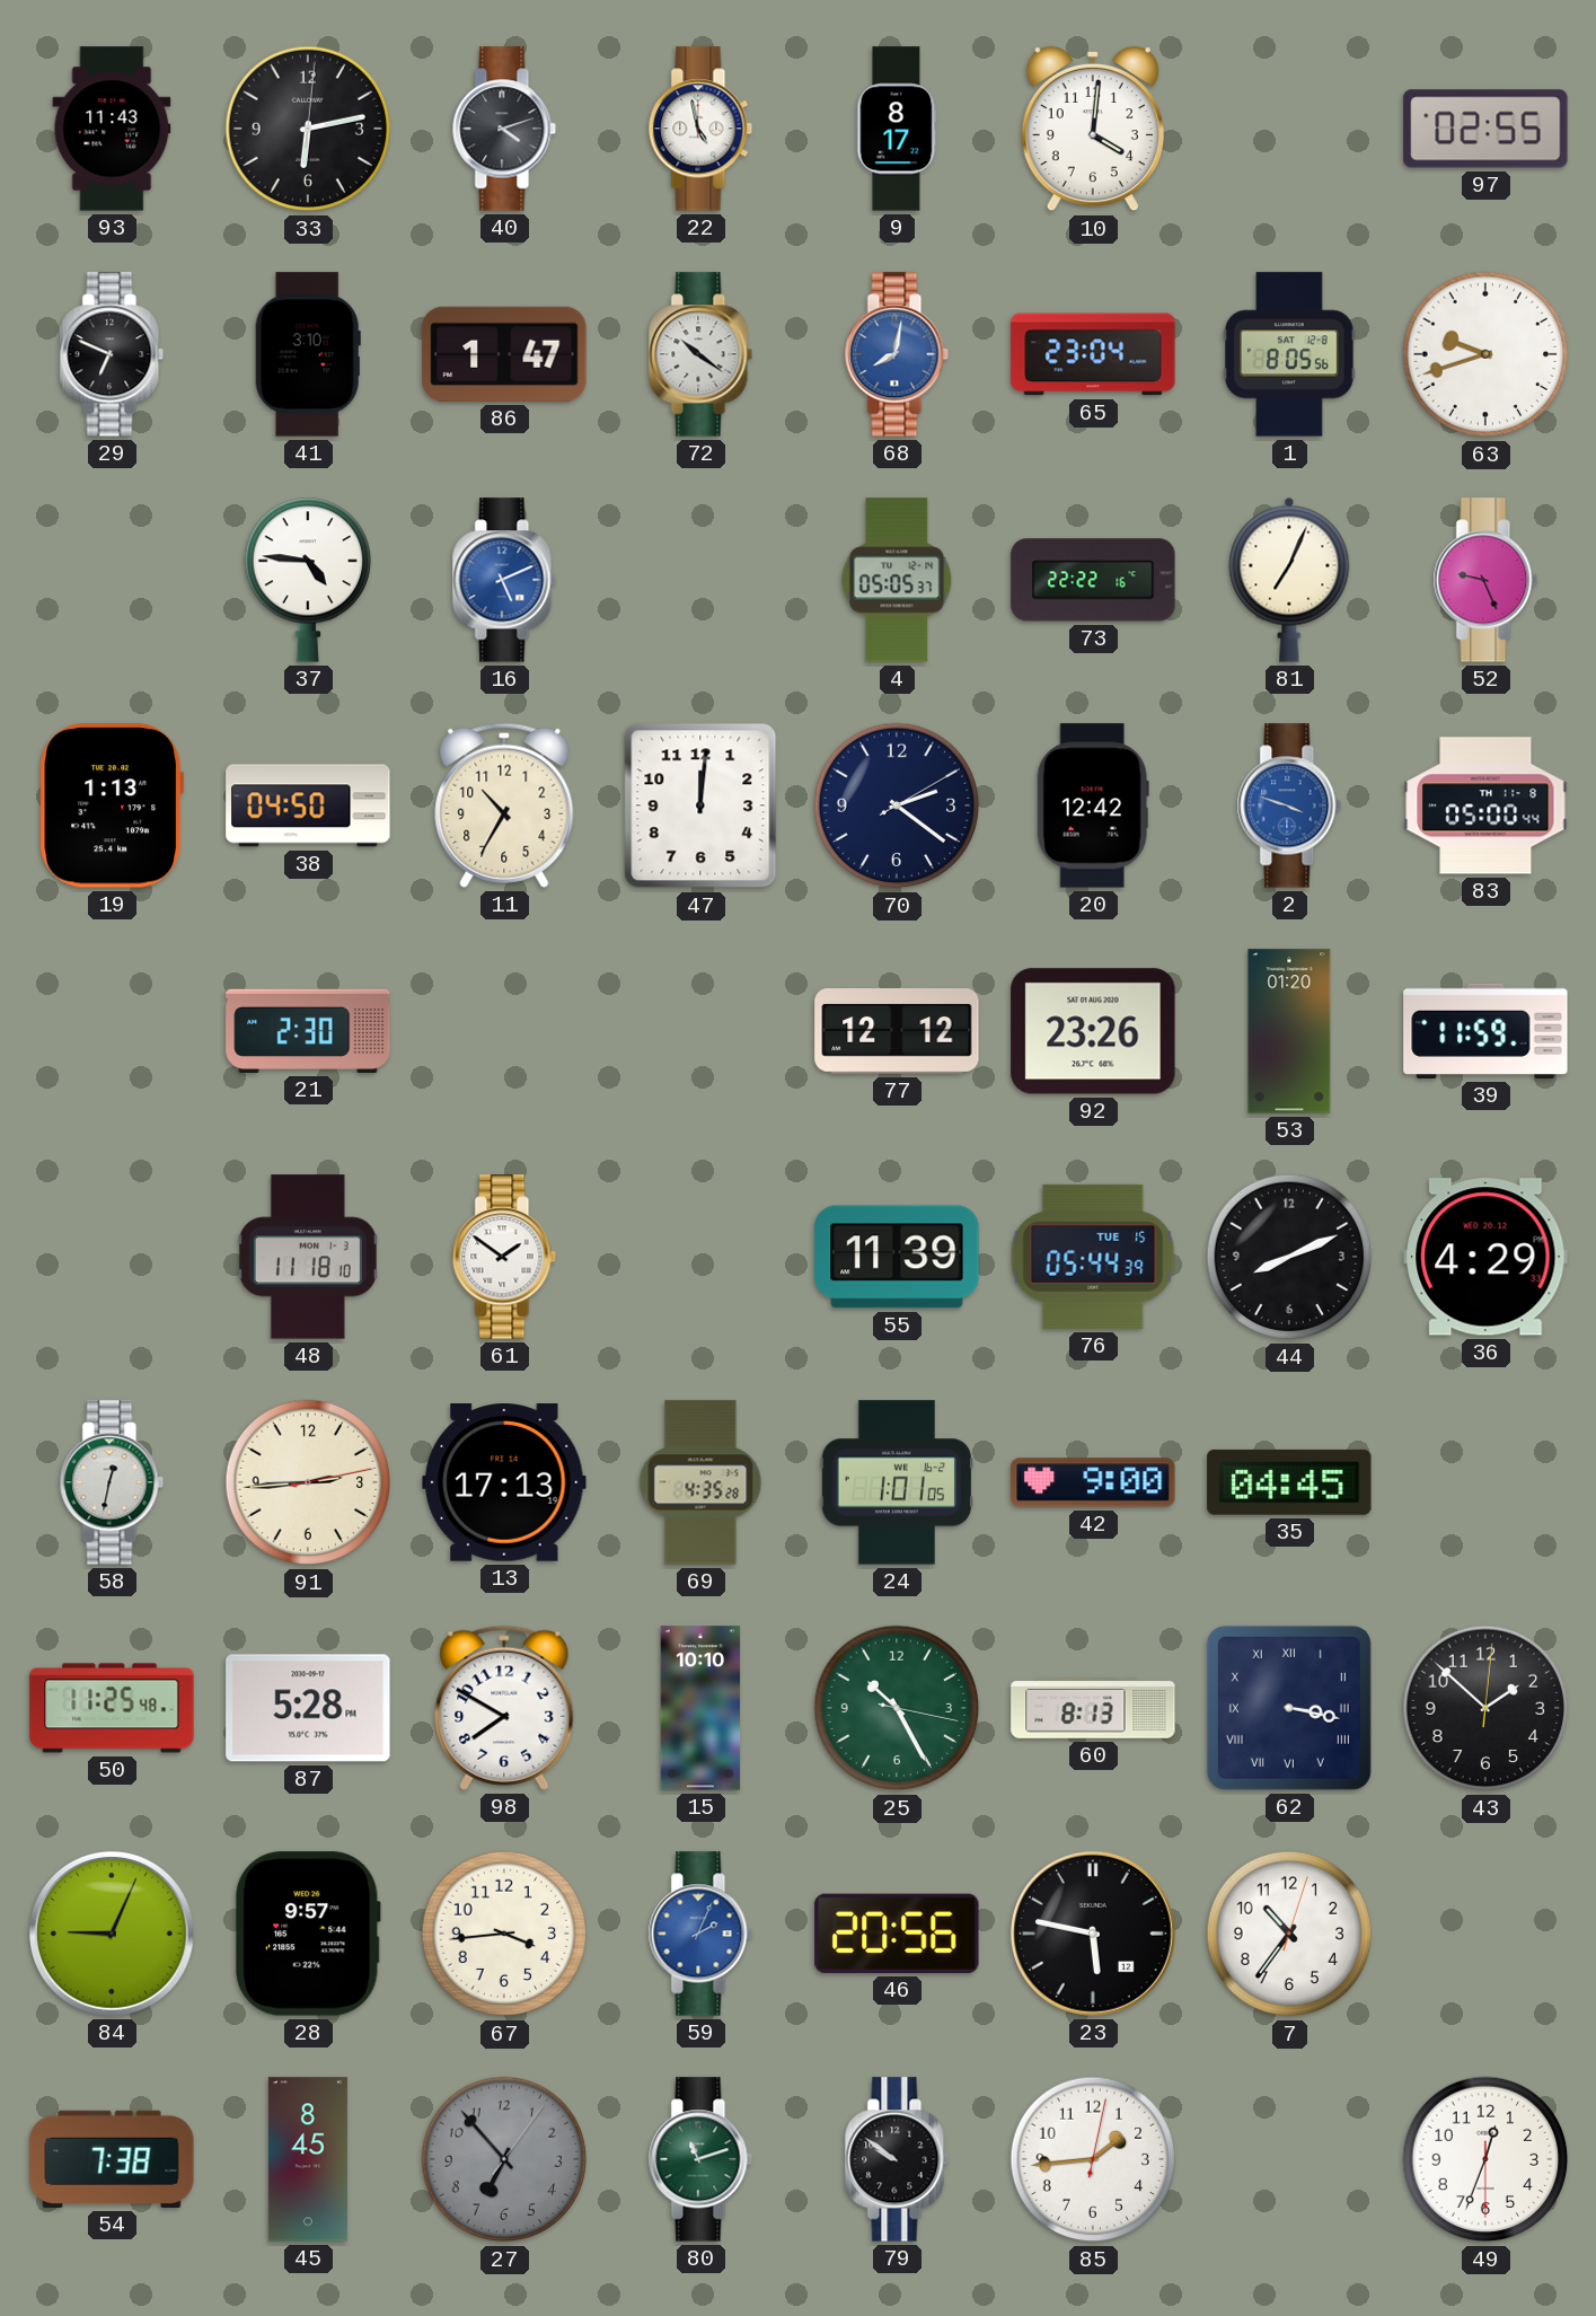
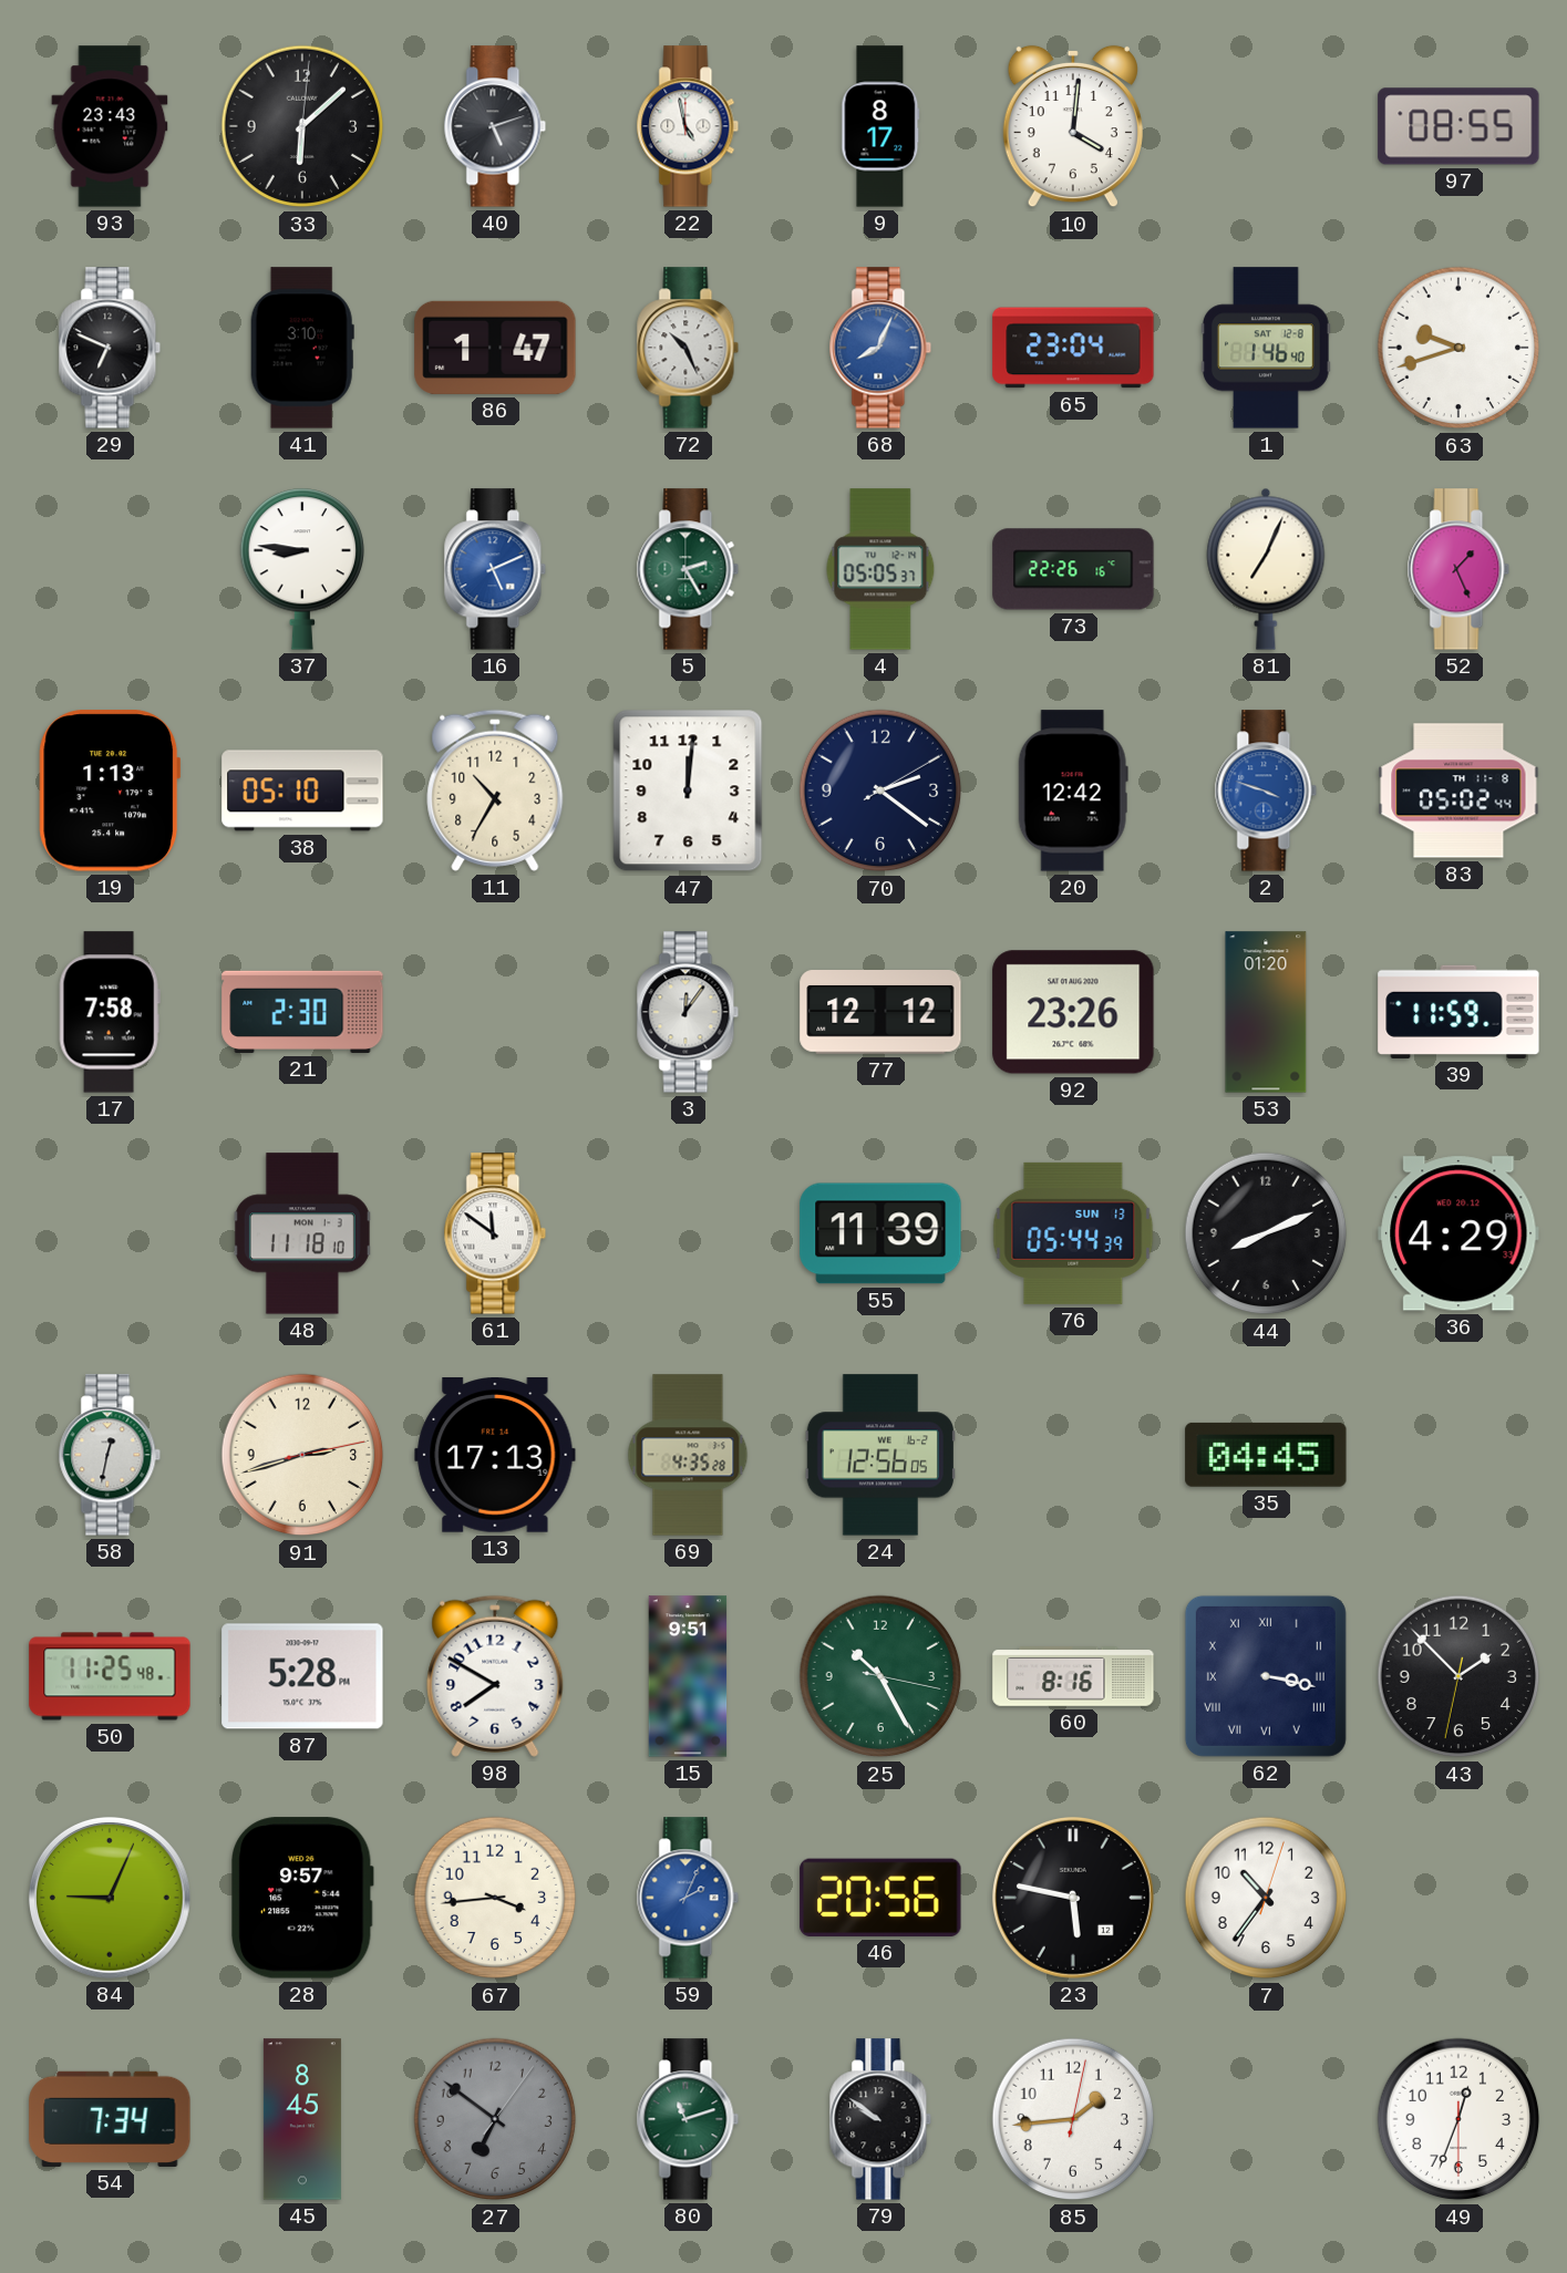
93: 11:43 -> 23:43 (110, 126)
33: 6:13 -> 6:08 (302, 126)
40: 4:12 -> 5:12 (495, 126)
97: 02:55 -> 08:55 (1458, 126)
72: 10:21 -> 10:26 (688, 348)
68: 8:02 -> 8:04 (880, 348)
1: 8:05 -> 1:46 (1266, 348)
37: 4:46 -> 8:46 (302, 569)
5: none -> 2:25 (688, 569)
73: 22:22 -> 22:26 (1073, 569)
52: 9:26 -> 1:26 (1458, 569)
38: 04:50 -> 05:10 (302, 791)
83: 05:00 -> 05:02 (1458, 791)
17: none -> 7:58 (110, 1012)
3: none -> 12:06 (688, 1012)
61: 1:51 -> 11:51 (495, 1233)
76 date: TUE 15 -> SUN 13 (1073, 1233)
91: 2:44 -> 2:42 (302, 1455)
24: 1:01 -> 12:56 (880, 1455)
42: 9:00 -> none (1093, 1482)
15: 10:10 -> 9:51 (688, 1676)
60: 8:13 -> 8:16 (1073, 1676)
43: 1:52:01 -> 1:52:32 (1458, 1676)
54: 7:38 -> 7:34 (110, 2119)
27: 6:53 -> 6:51 (495, 2119)
